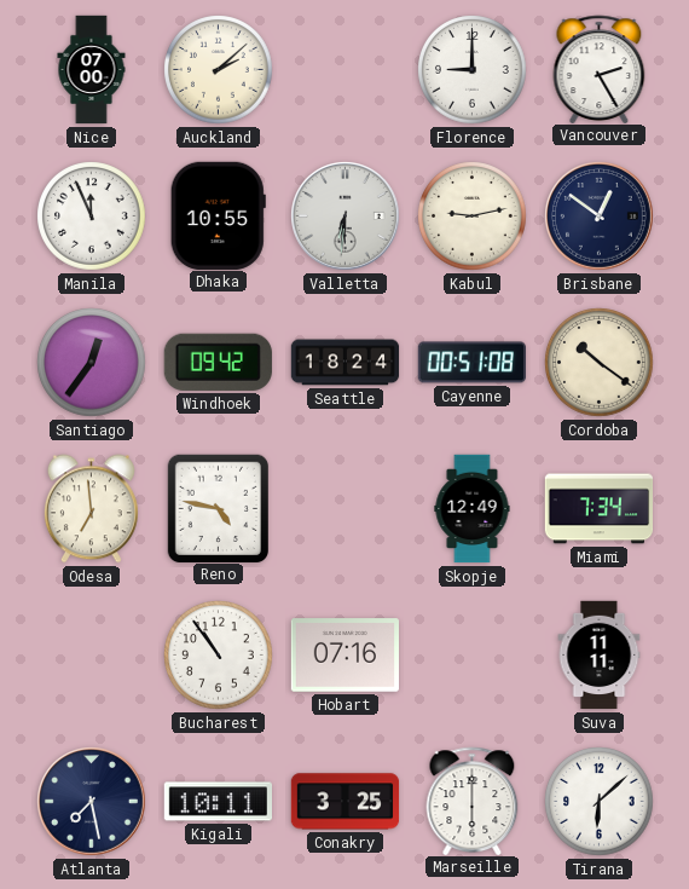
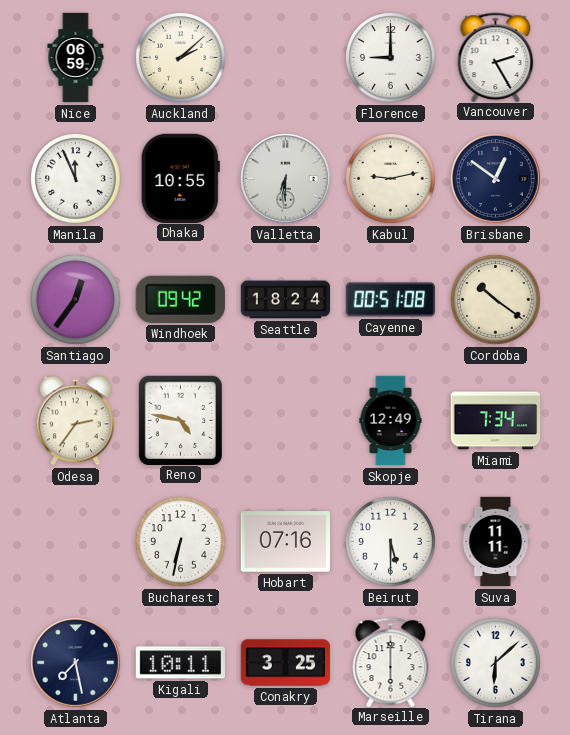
Nice: 07:00 -> 06:59 (76, 58)
Odesa: 6:59 -> 2:36 (75, 421)
Bucharest: 10:54 -> 6:32 (181, 542)
Beirut: none -> 5:30 (391, 542)
